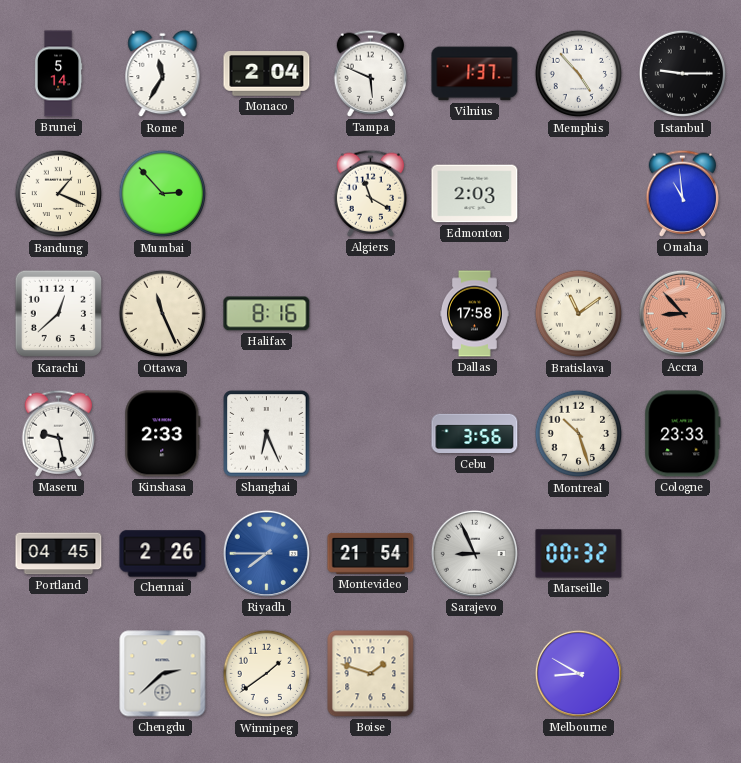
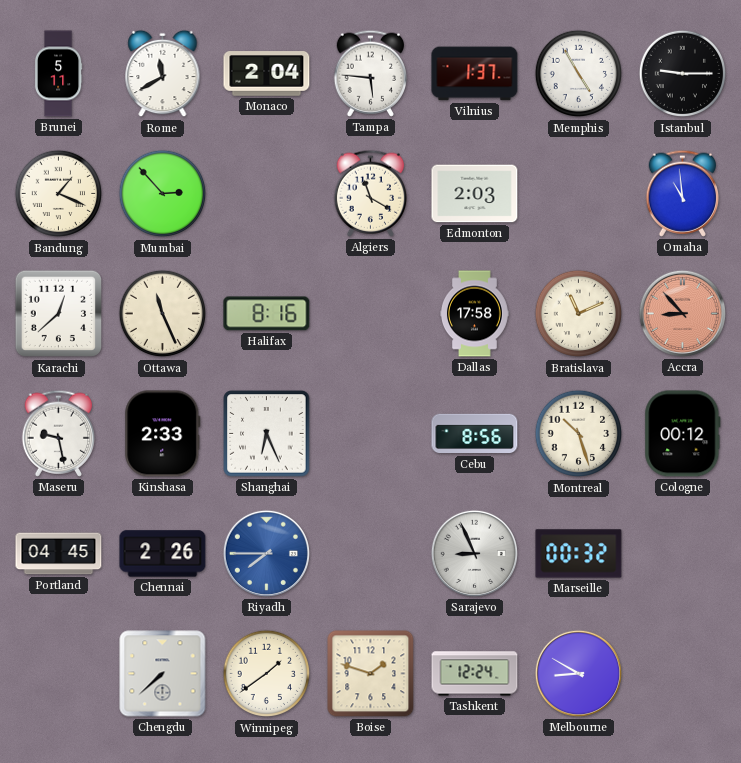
Brunei: 5:14 -> 5:11 (58, 74)
Rome: 11:35 -> 11:40 (163, 74)
Tampa: 5:49 -> 5:46 (371, 73)
Memphis: 4:53 -> 4:55 (579, 74)
Bratislava: 11:09 -> 11:11 (579, 314)
Cebu: 3:56 -> 8:56 (475, 434)
Cologne: 23:33 -> 00:12 (683, 434)
Montevideo: 21:54 -> none (371, 553)
Chengdu: 2:38 -> 7:38 (163, 674)
Tashkent: none -> 12:24 (475, 674)
